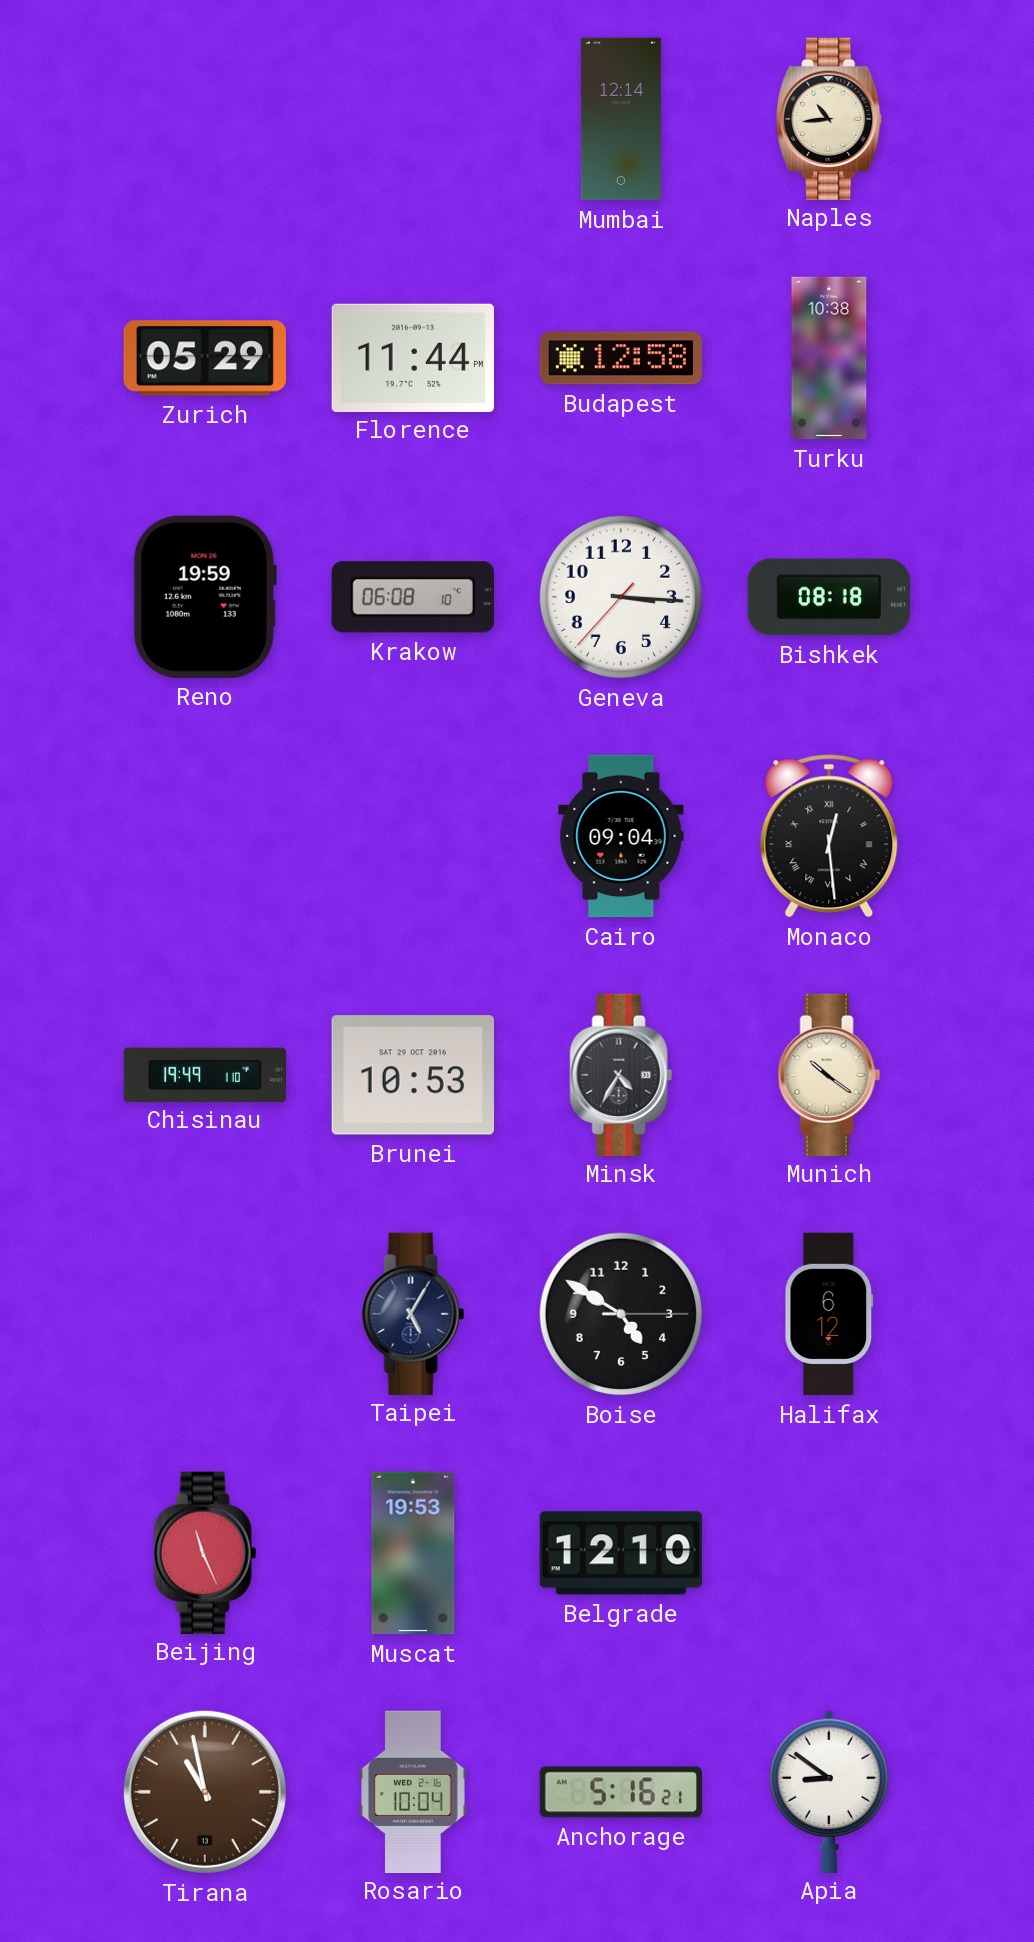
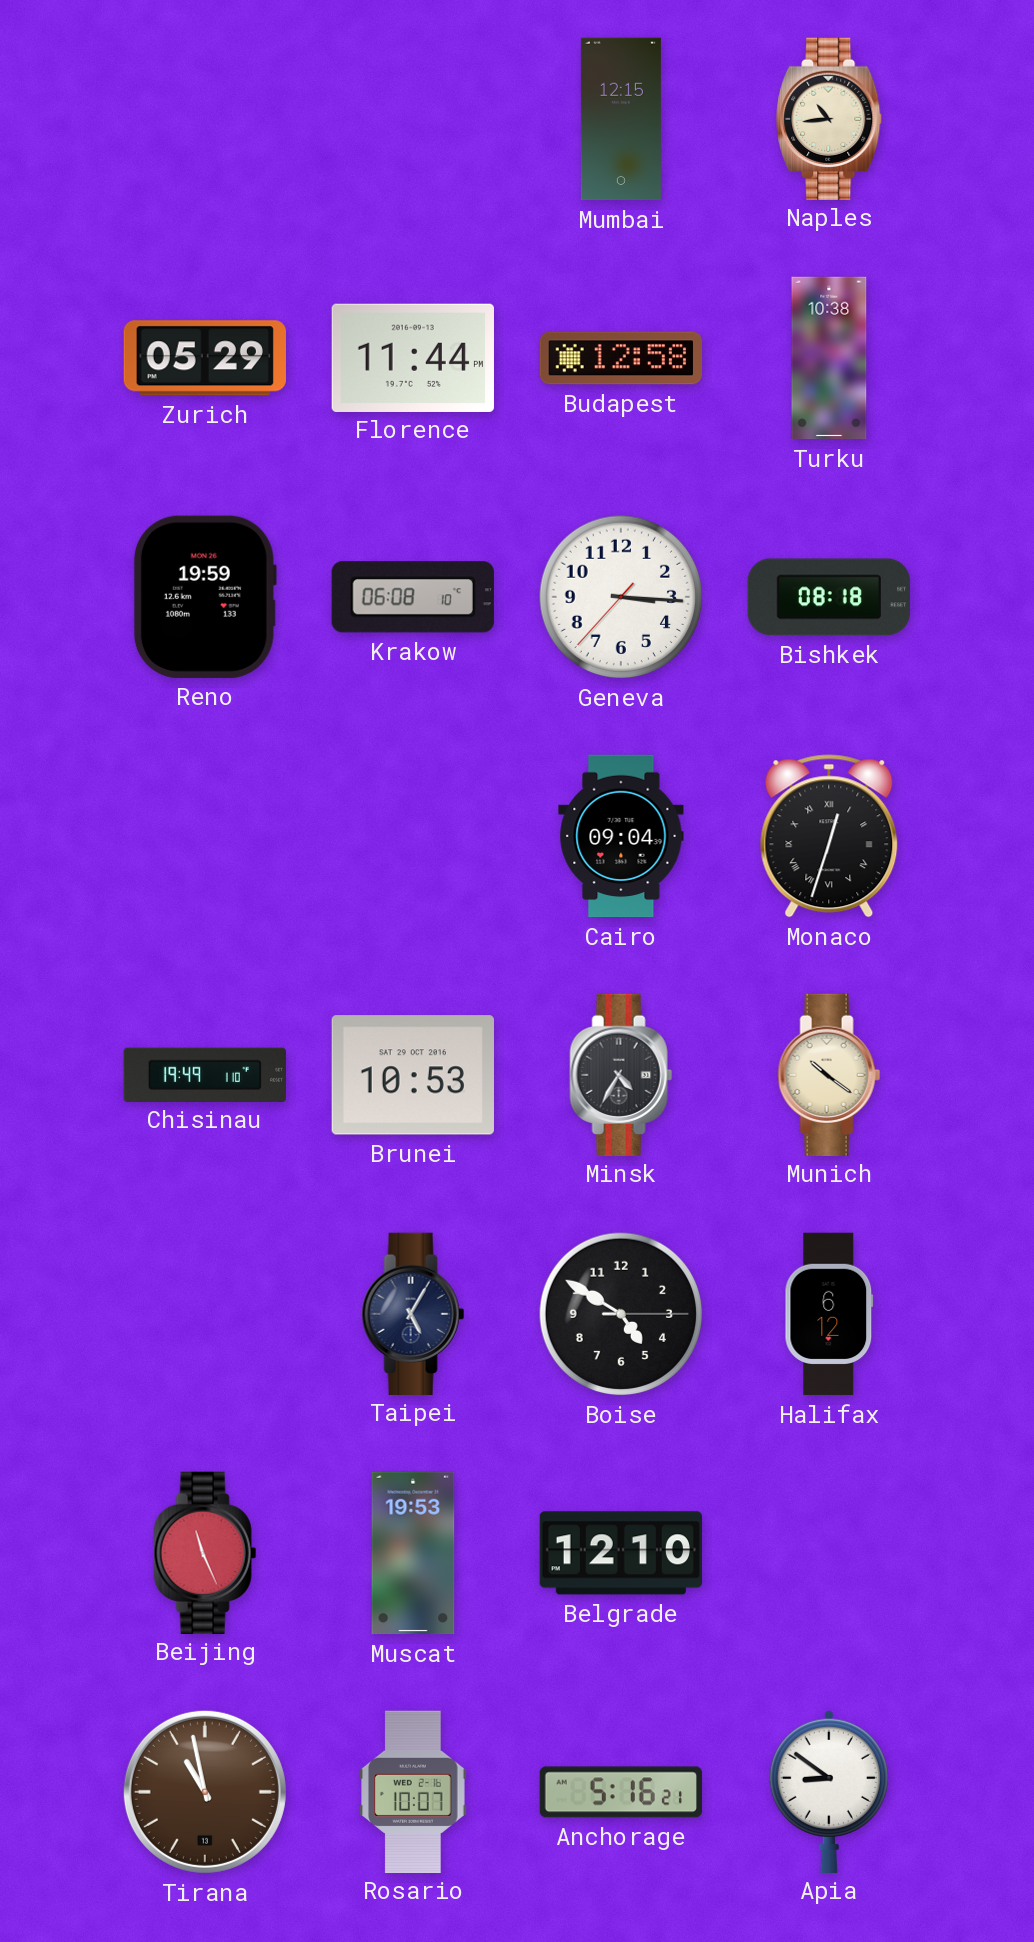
Mumbai: 12:14 -> 12:15 (621, 119)
Monaco: 12:29 -> 12:33 (829, 836)
Rosario: 10:04 -> 10:07 (413, 1791)
